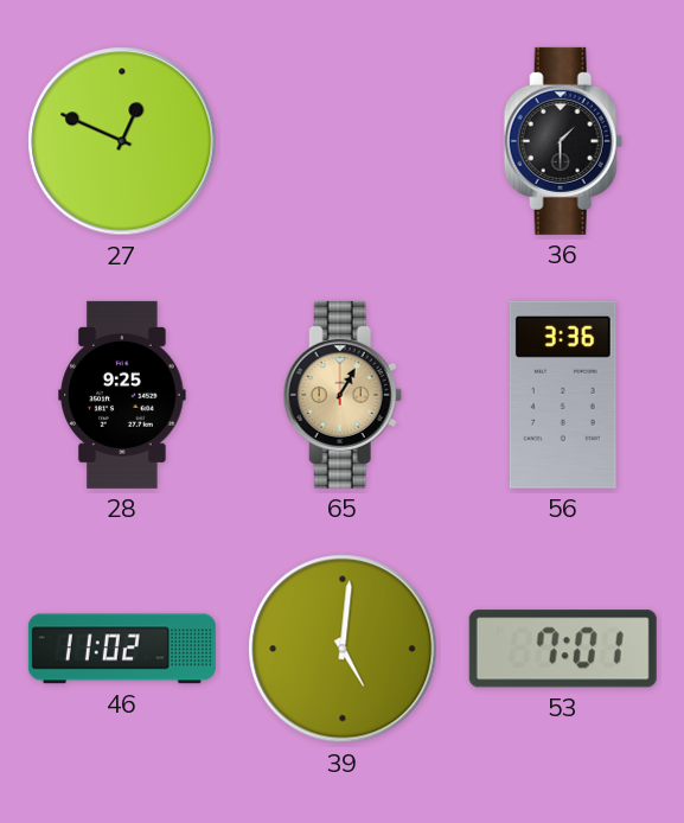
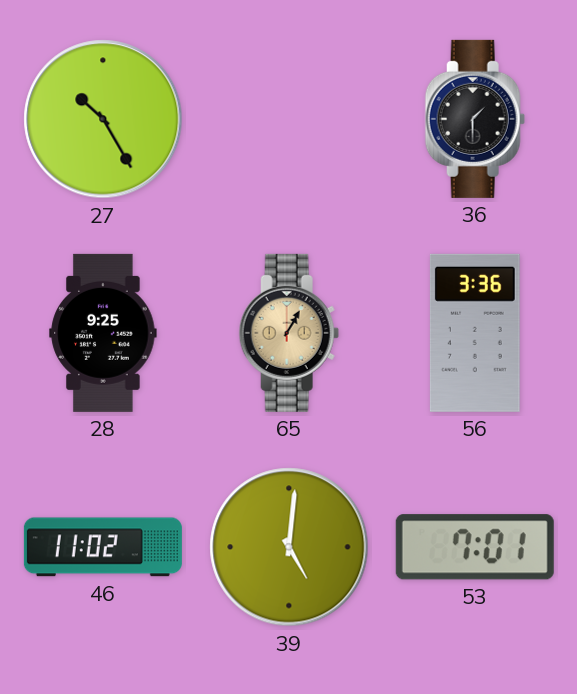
27: 12:49 -> 10:25 (103, 119)
